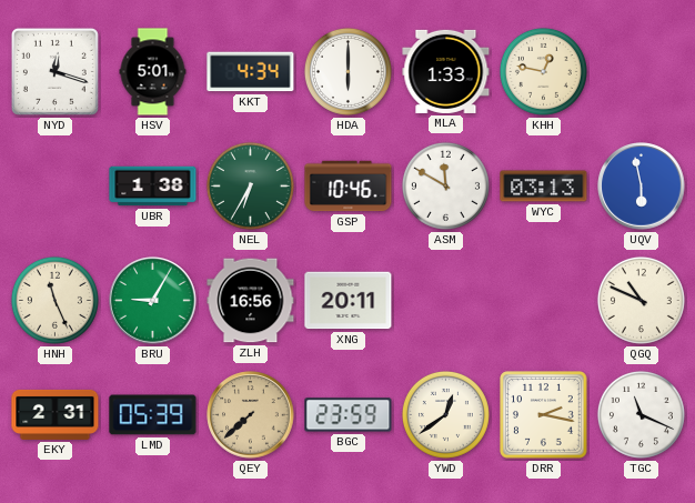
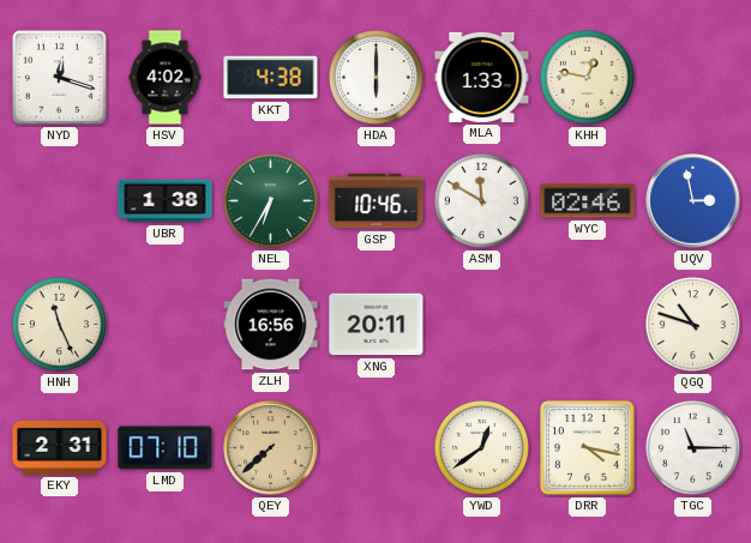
HSV: 5:01 -> 4:02 (166, 78)
KKT: 4:34 -> 4:38 (271, 78)
WYC: 03:13 -> 02:46 (588, 201)
UQV: 5:58 -> 2:58 (693, 201)
BRU: 9:05 -> none (153, 301)
QGQ: 10:49 -> 10:48 (692, 324)
LMD: 05:39 -> 07:10 (166, 448)
BGC: 23:59 -> none (349, 415)
DRR: 2:17 -> 4:17 (588, 448)
TGC: 11:19 -> 11:15 (692, 447)
